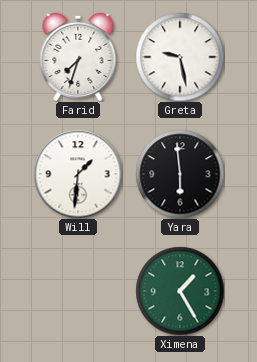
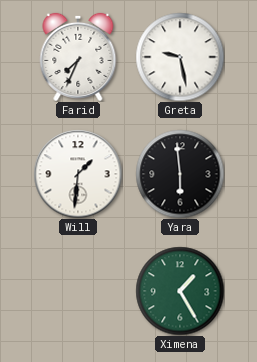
Farid: 7:33 -> 7:34 (78, 57)
